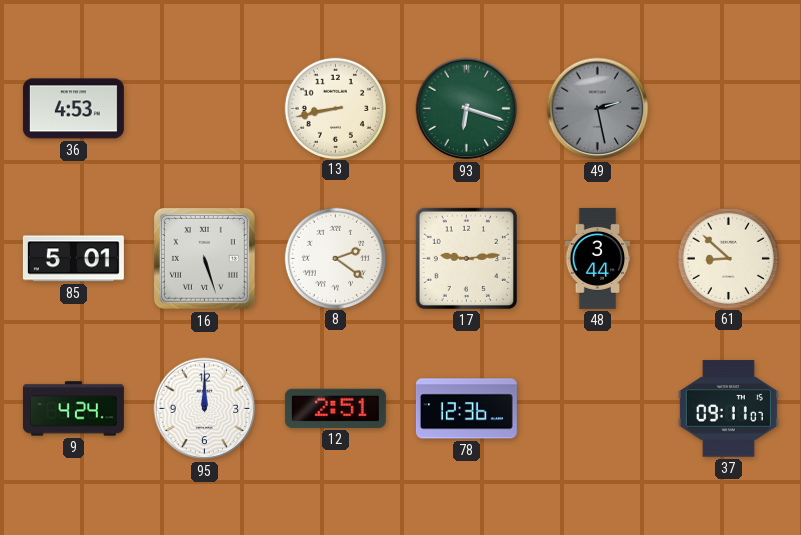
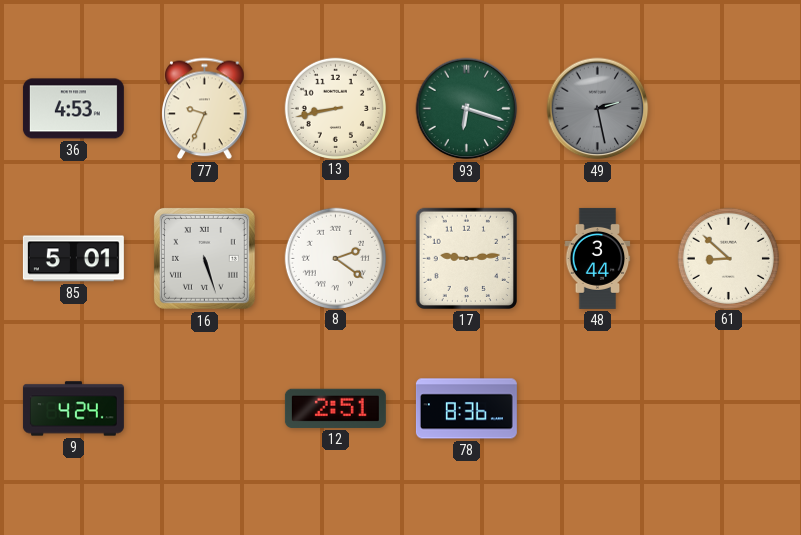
77: none -> 9:34 (205, 109)
95: 12:00 -> none (205, 409)
78: 12:36 -> 8:36 (466, 409)
37: 09:11 -> none (728, 409)
